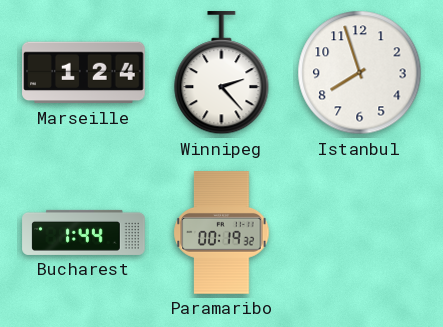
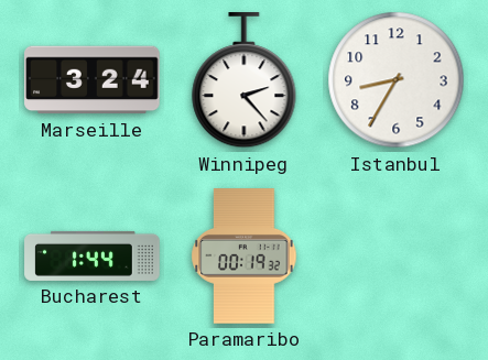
Marseille: 1:24 -> 3:24 (93, 80)
Istanbul: 7:57 -> 8:35 (397, 80)
